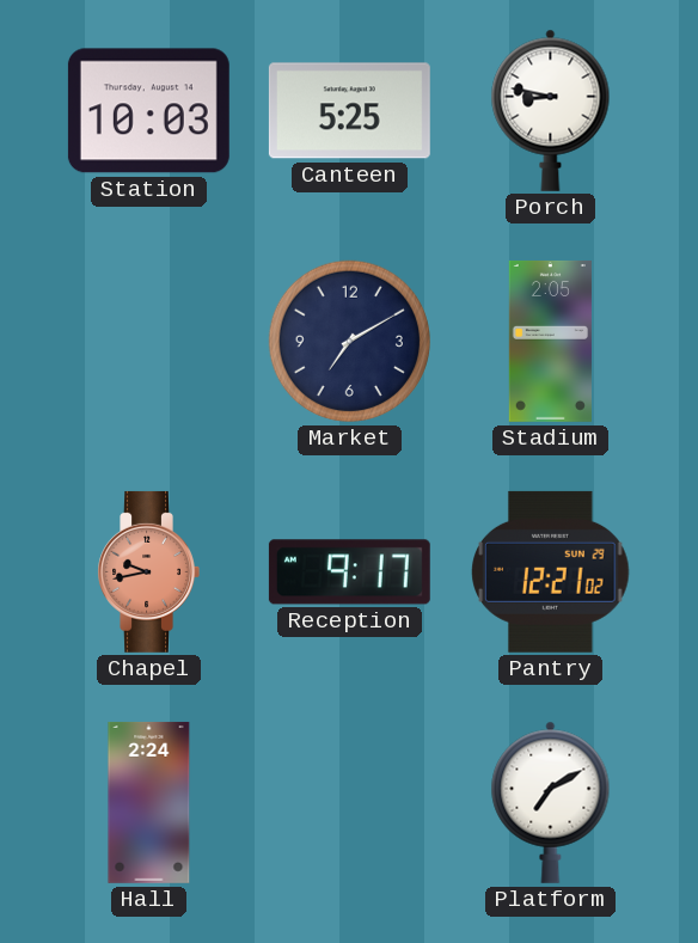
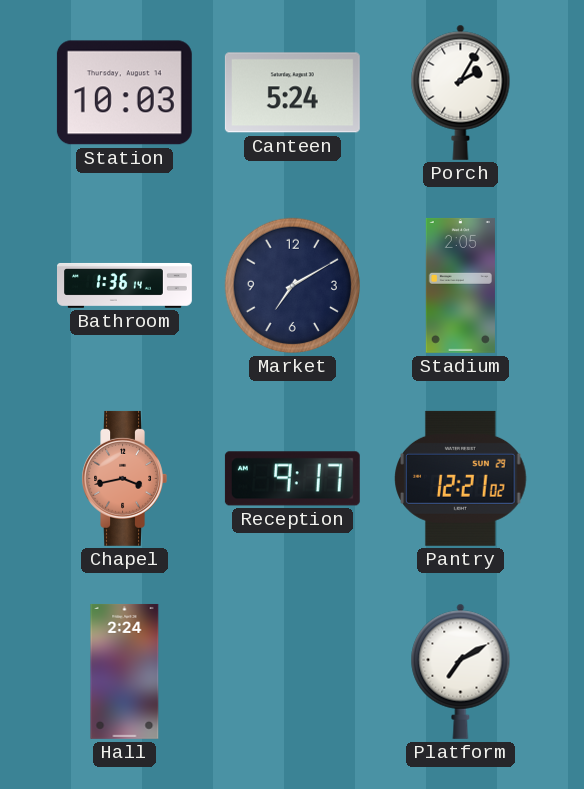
Canteen: 5:25 -> 5:24 (292, 93)
Porch: 8:47 -> 2:05 (461, 92)
Bathroom: none -> 1:36 (125, 285)
Chapel: 9:43 -> 3:43 (124, 478)
